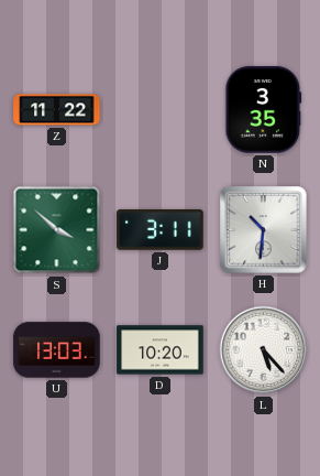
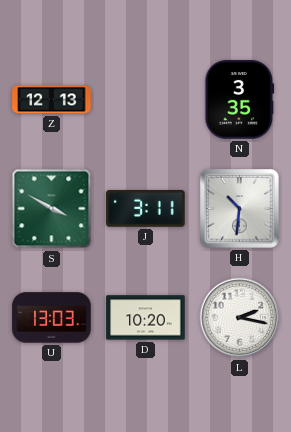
Z: 11:22 -> 12:13 (52, 100)
S: 3:52 -> 3:50 (52, 209)
L: 5:23 -> 2:17 (240, 318)
